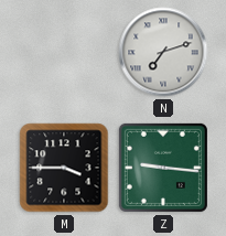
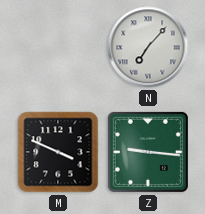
N: 7:12 -> 7:07 (148, 47)
M: 3:45 -> 3:49 (58, 152)
